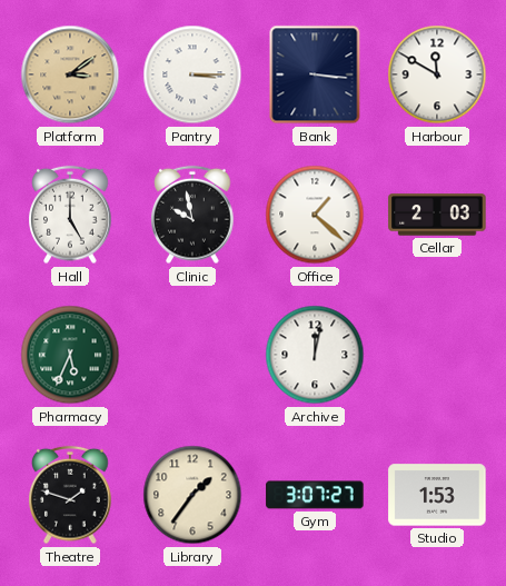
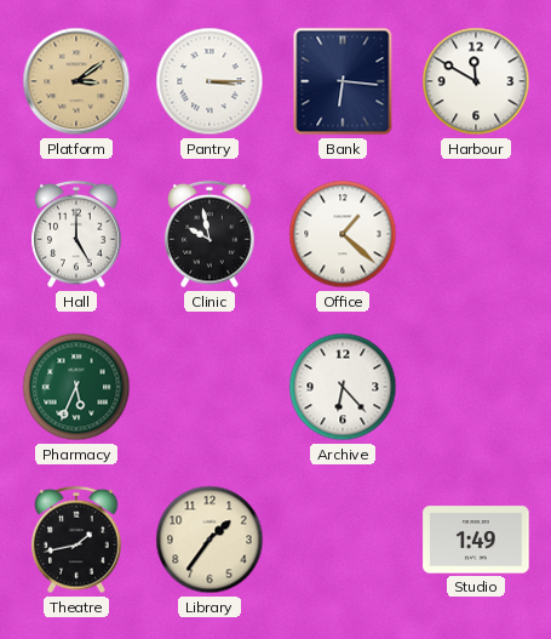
Bank: 3:16 -> 6:16 (343, 81)
Cellar: 2:03 -> none (437, 215)
Archive: 12:02 -> 6:23 (343, 387)
Theatre: 1:48 -> 1:43 (76, 540)
Gym: 3:07 -> none (315, 495)
Studio: 1:53 -> 1:49 (476, 540)
